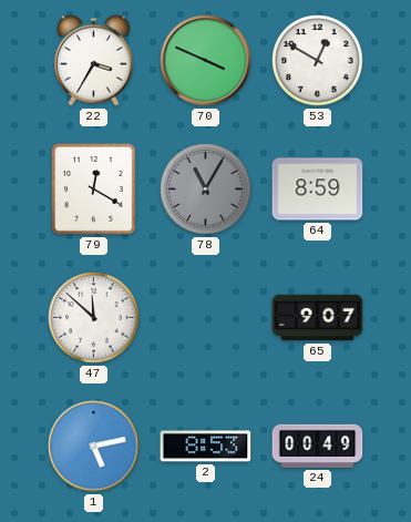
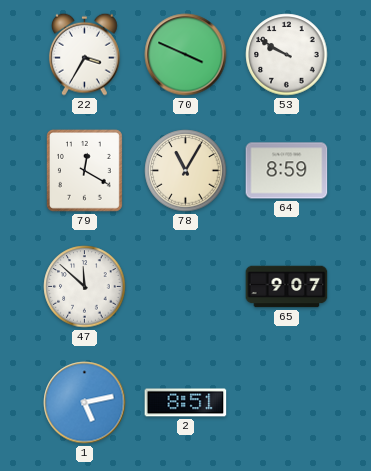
53: 12:50 -> 9:50 (287, 55)
78 dial: grey -> cream (186, 171)
2: 8:53 -> 8:51 (186, 403)
24: 00:49 -> none (318, 446)
